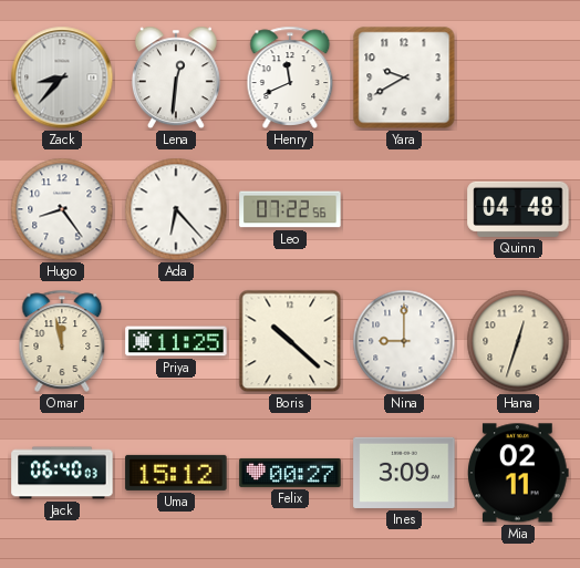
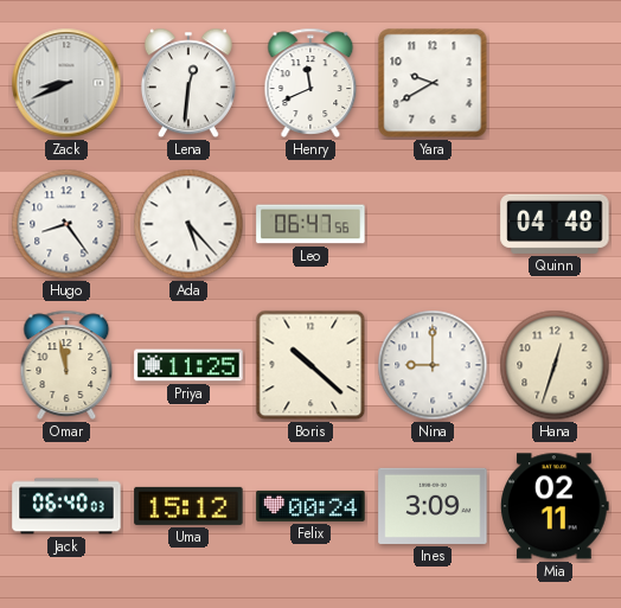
Zack: 8:37 -> 8:41 (66, 83)
Ada: 6:23 -> 5:23 (188, 224)
Leo: 07:22 -> 06:47 (310, 224)
Felix: 00:27 -> 00:24 (310, 506)
